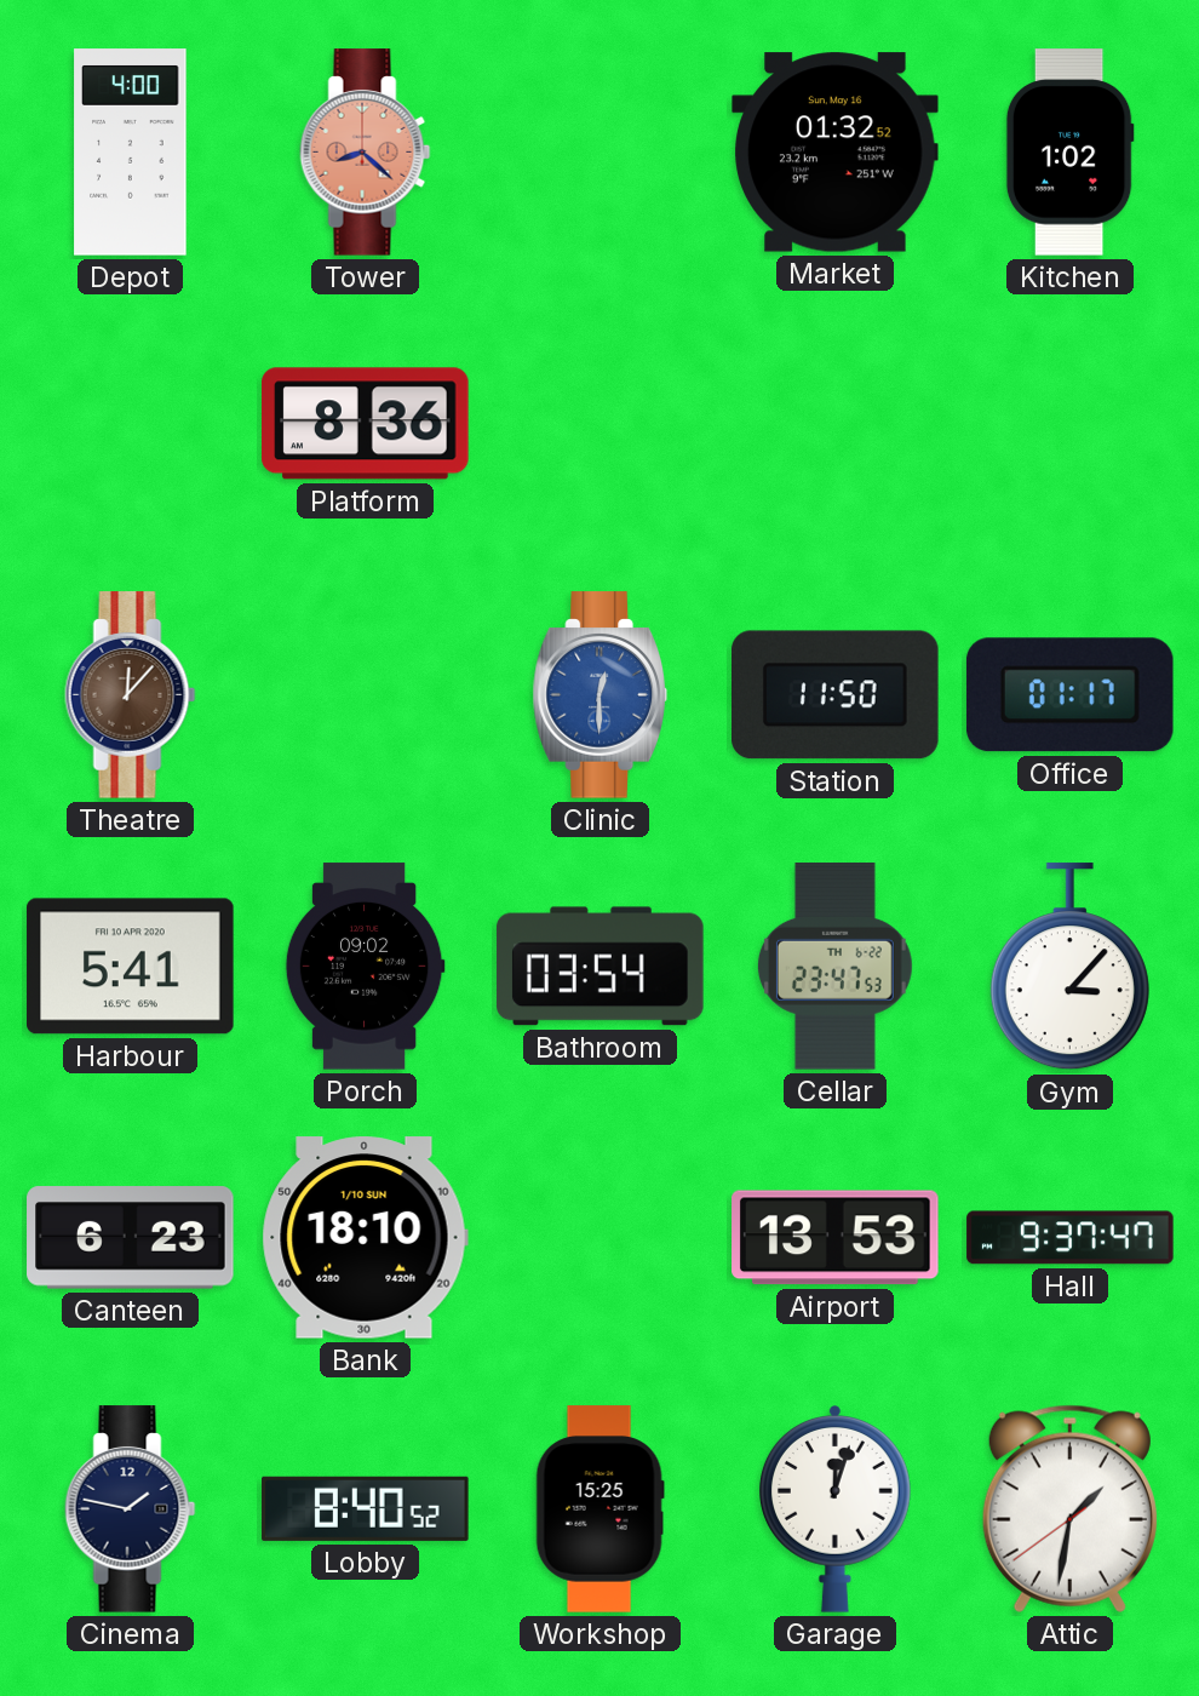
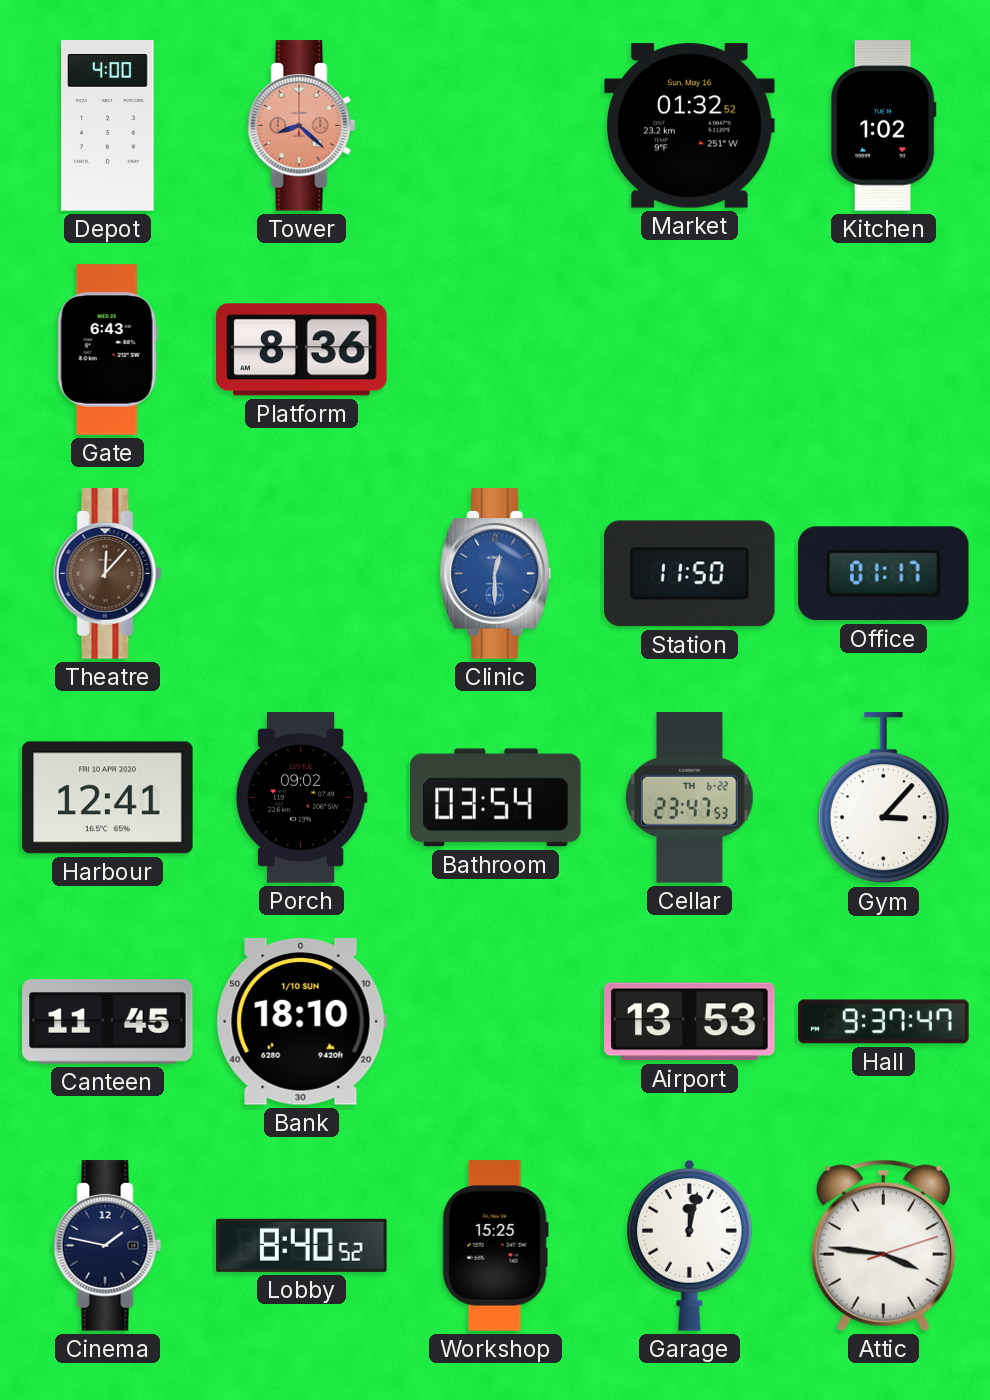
Gate: none -> 6:43 (107, 350)
Harbour: 5:41 -> 12:41 (108, 798)
Canteen: 6:23 -> 11:45 (108, 1022)
Garage: 12:03 -> 12:02 (690, 1246)
Attic: 1:31 -> 3:46 (883, 1245)
